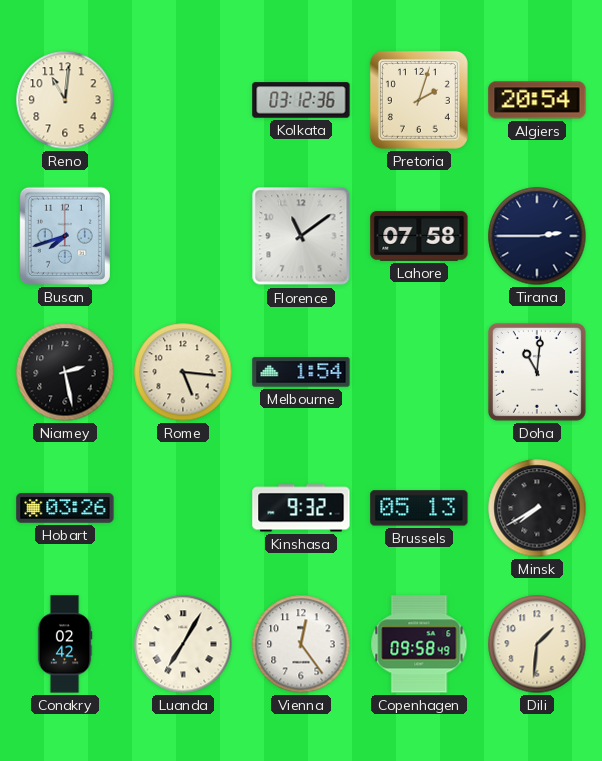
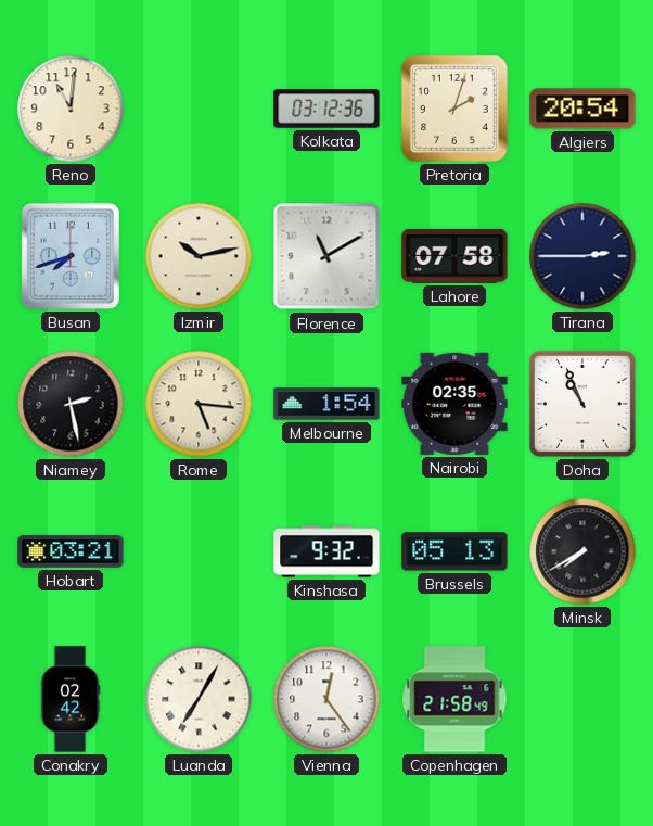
Izmir: none -> 10:13 (199, 256)
Florence: 11:09 -> 11:10 (326, 256)
Nairobi: none -> 02:35 (454, 404)
Doha: 11:01 -> 10:56 (582, 404)
Hobart: 03:26 -> 03:21 (71, 551)
Copenhagen: 09:58 -> 21:58 (454, 699)
Dili: 1:31 -> none (537, 644)
